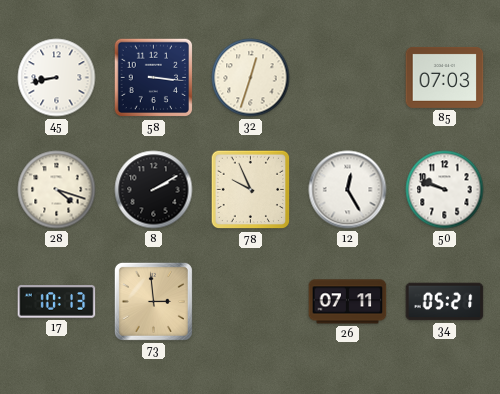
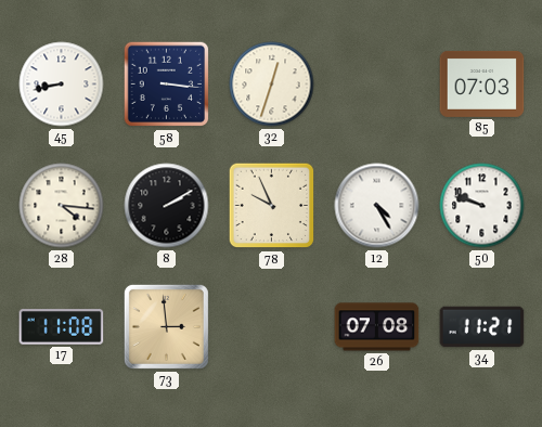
28: 4:18 -> 4:16 (62, 206)
12: 12:25 -> 4:25 (377, 206)
17: 10:13 -> 11:08 (62, 327)
26: 07:11 -> 07:08 (377, 327)
34: 05:21 -> 11:21 (482, 327)
